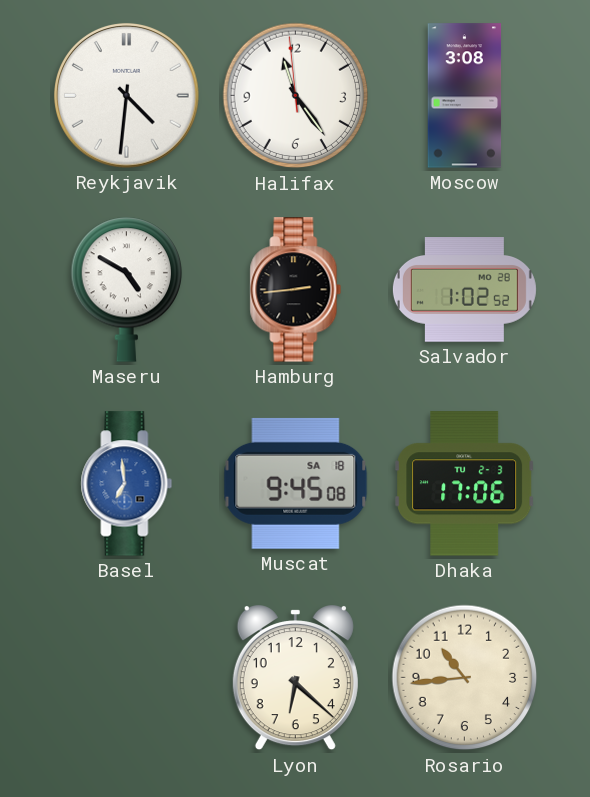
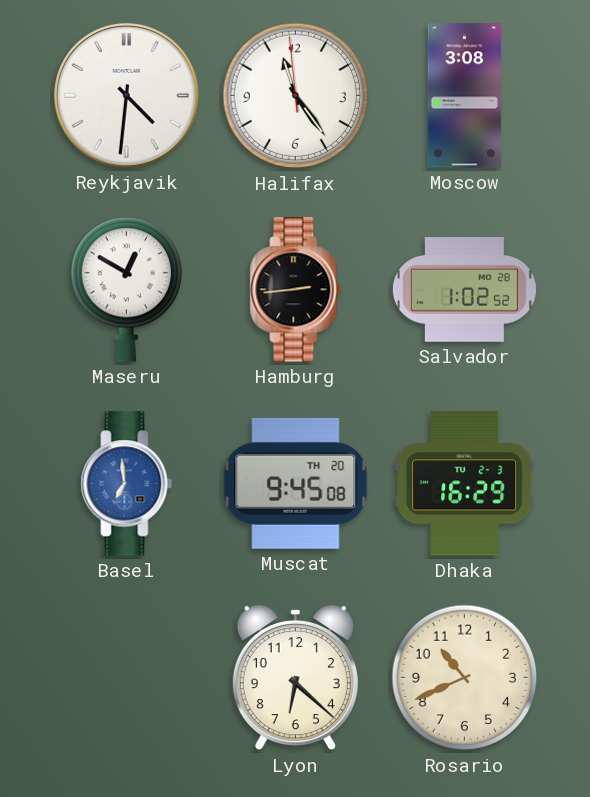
Maseru: 4:50 -> 12:50 (127, 289)
Muscat date: SA 18 -> TH 20 (296, 483)
Dhaka: 17:06 -> 16:29 (465, 484)
Rosario: 10:44 -> 10:41 (465, 678)
